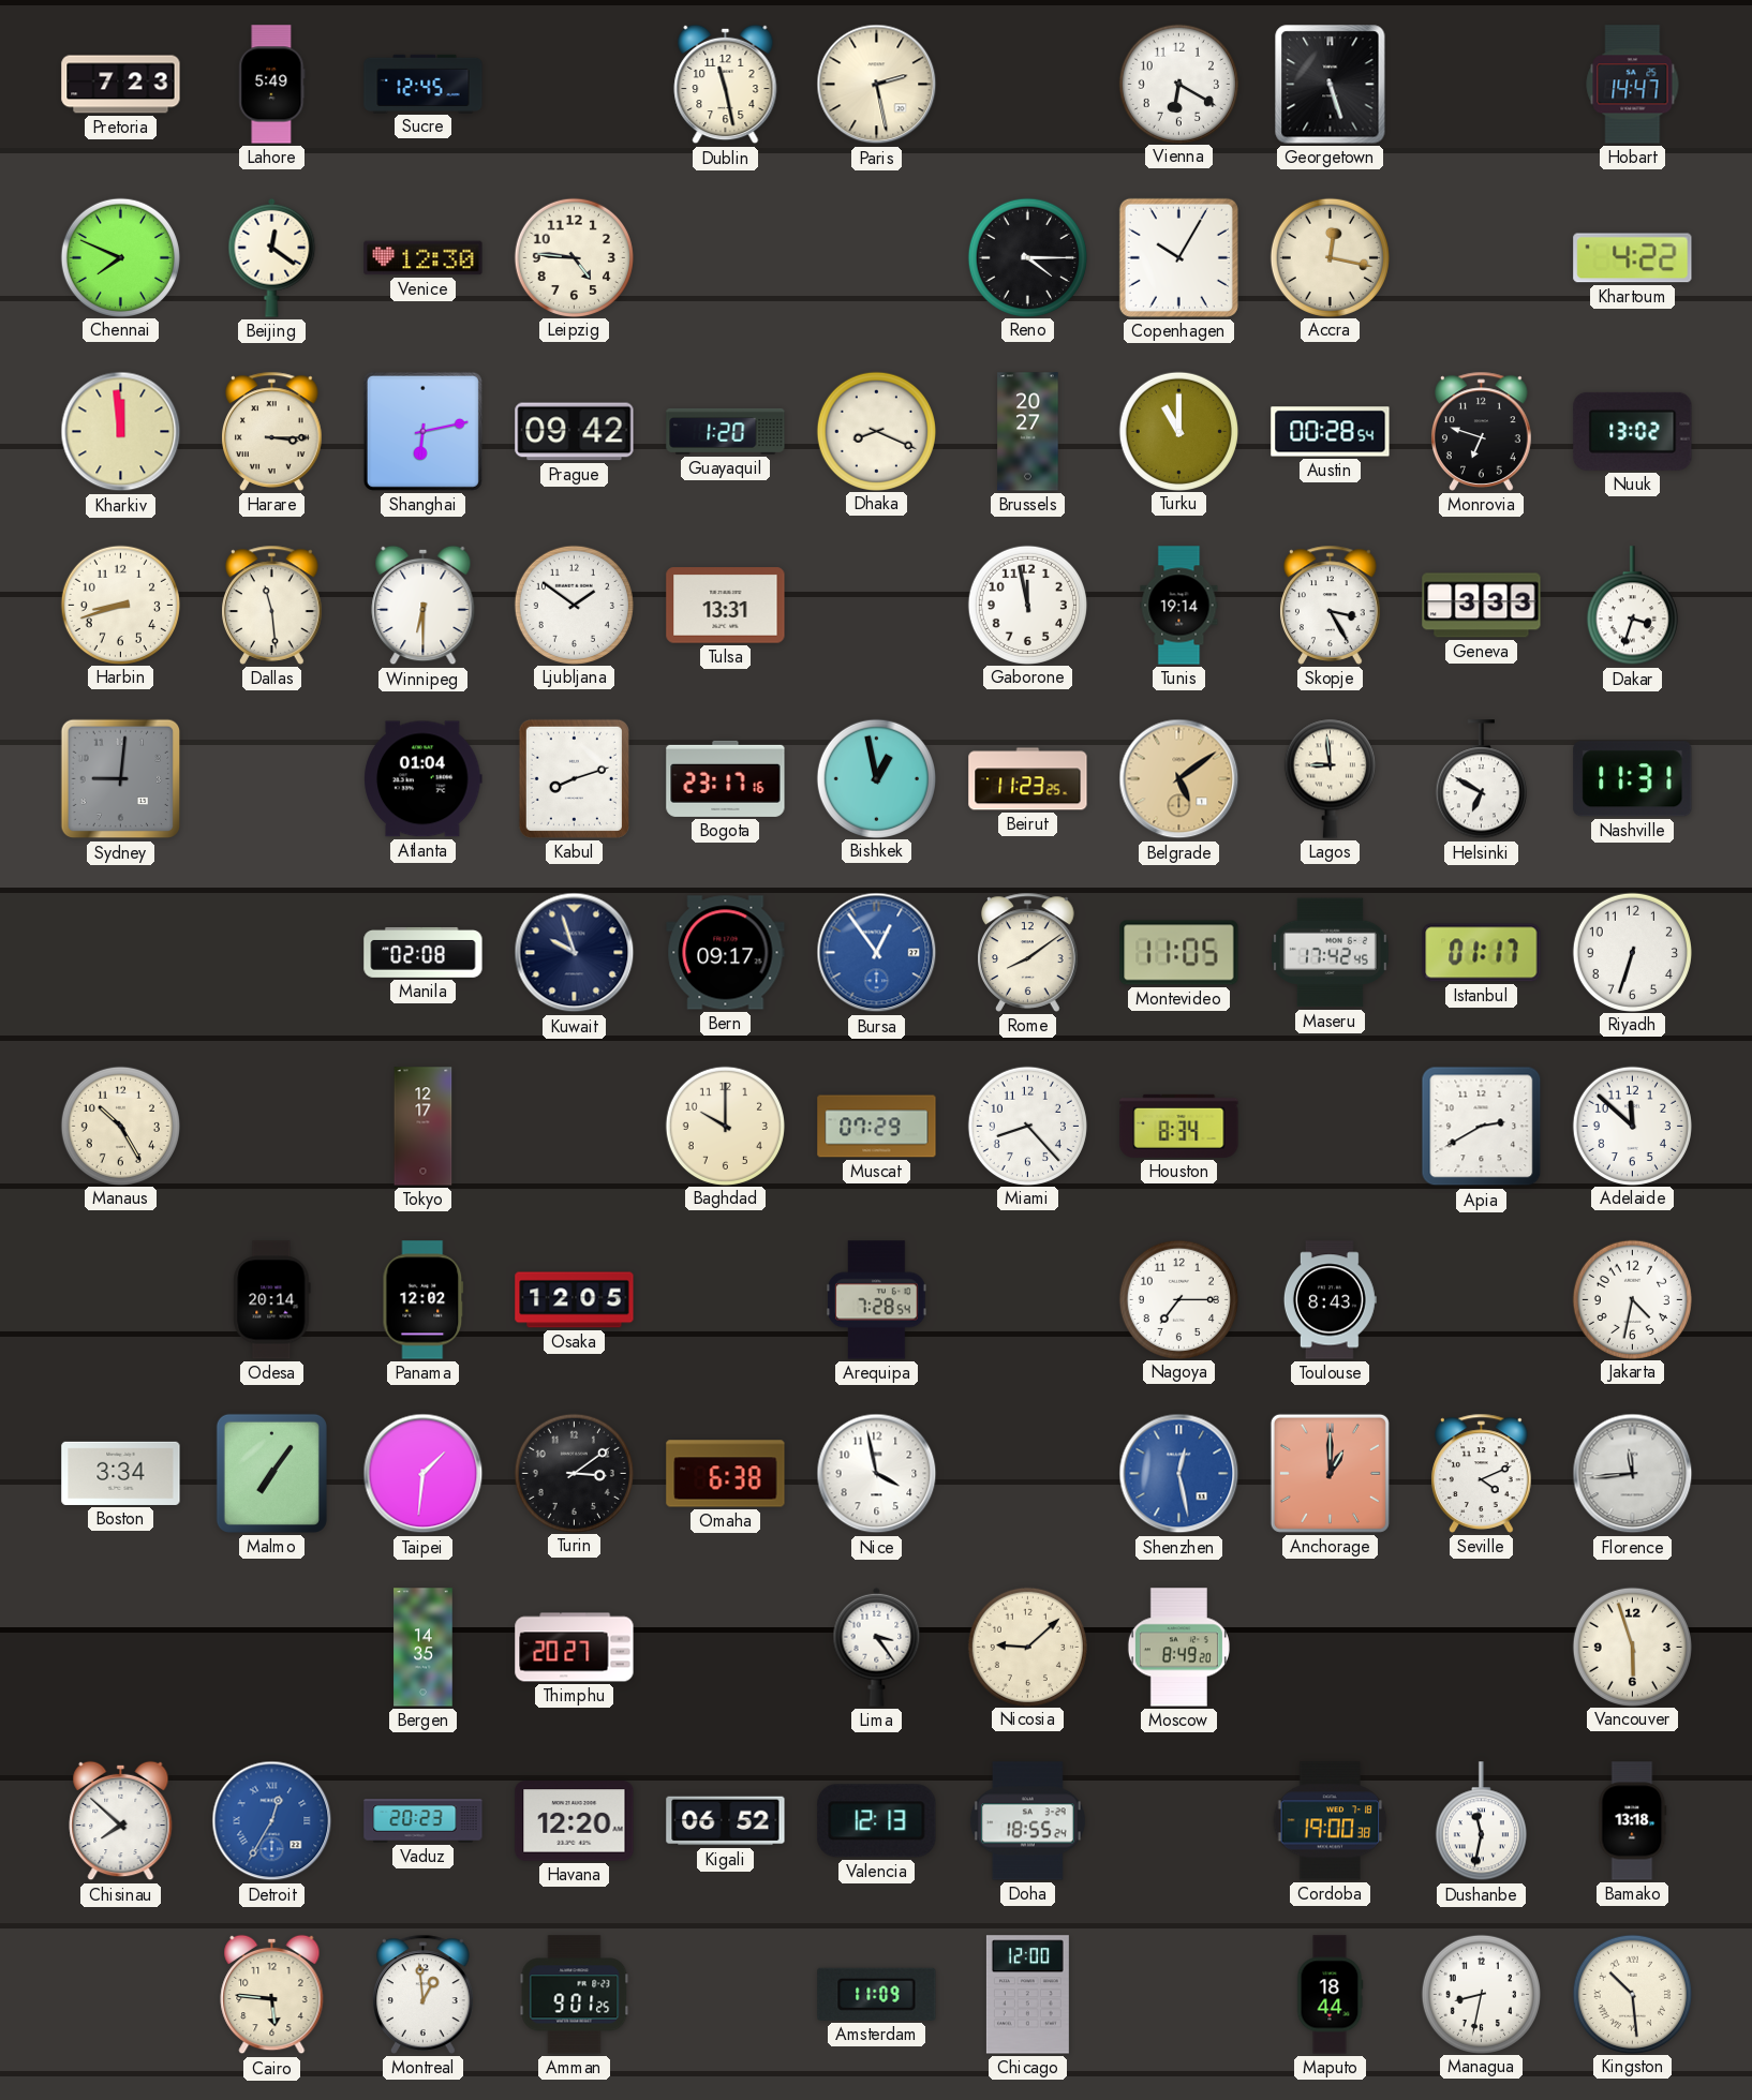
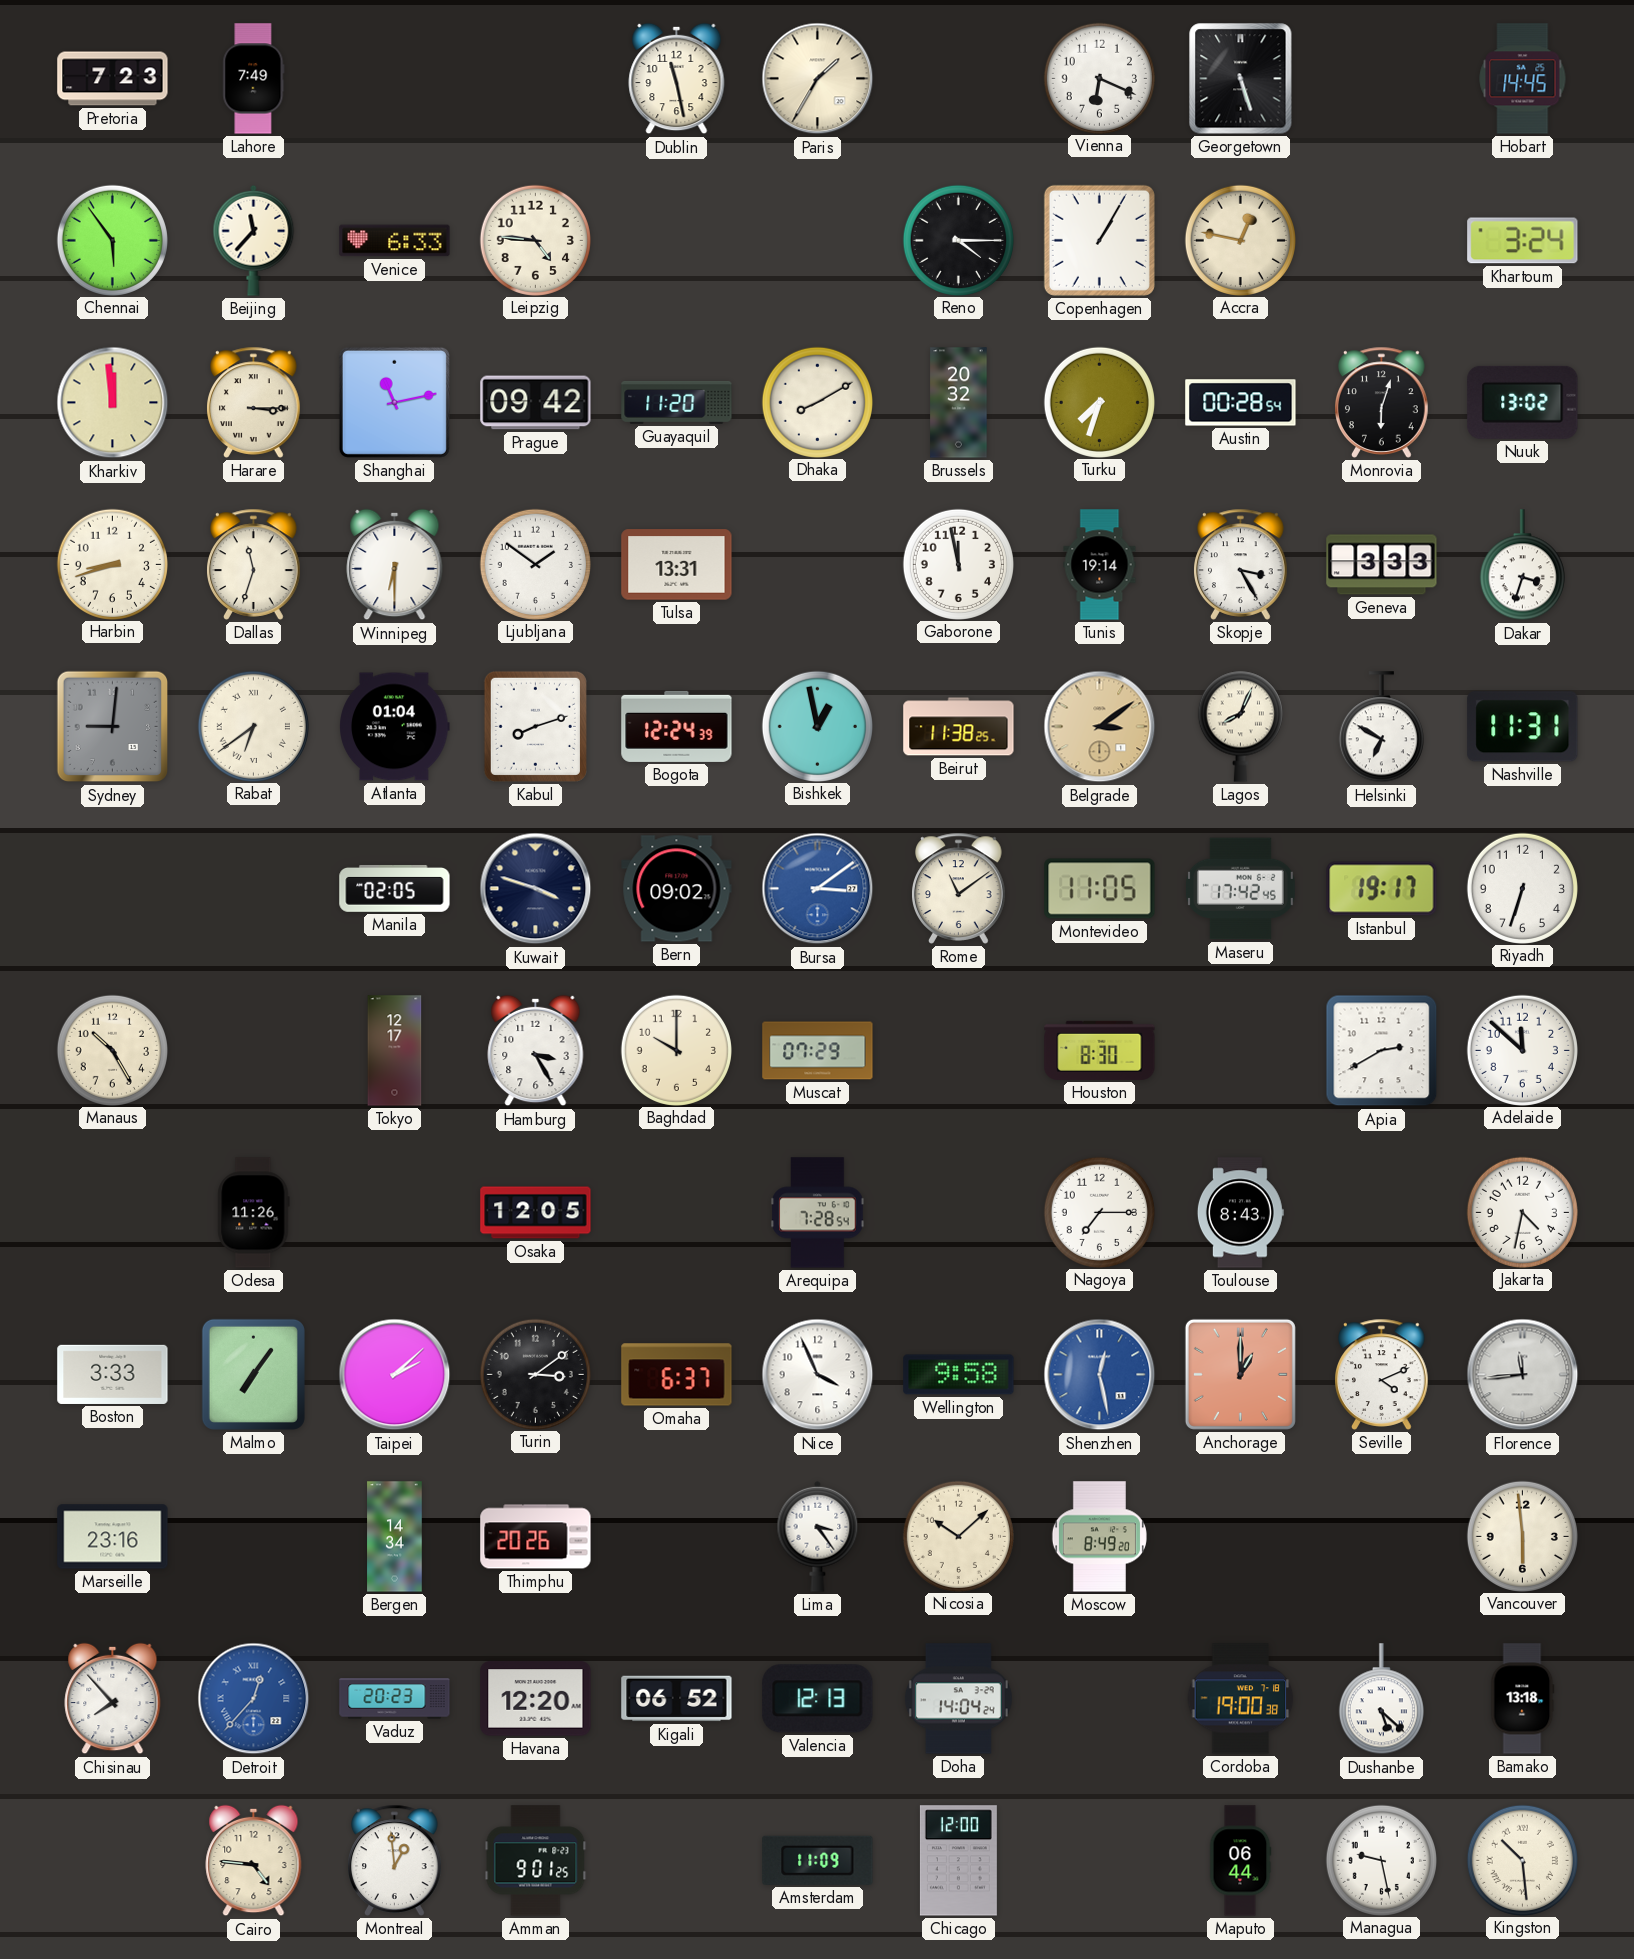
Lahore: 5:49 -> 7:49 (254, 79)
Sucre: 12:45 -> none (424, 84)
Paris: 2:28 -> 1:35 (818, 79)
Vienna: 6:20 -> 6:19 (1099, 78)
Hobart: 14:47 -> 14:45 (1523, 79)
Chennai: 7:49 -> 5:54 (112, 240)
Beijing: 12:21 -> 11:37 (254, 240)
Venice: 12:30 -> 6:33 (395, 241)
Copenhagen: 10:05 -> 1:05 (1099, 240)
Accra: 12:17 -> 12:47 (1240, 240)
Khartoum: 4:22 -> 3:24 (1523, 241)
Shanghai: 6:13 -> 11:13 (394, 402)
Guayaquil: 1:20 -> 11:20 (677, 402)
Dhaka: 8:19 -> 8:10 (817, 402)
Brussels: 20:27 -> 20:32 (959, 403)
Turku: 11:00 -> 7:33 (1099, 402)
Monrovia: 6:48 -> 6:03 (1382, 402)
Dallas: 11:29 -> 11:33 (254, 564)
Rabat: none -> 6:39 (253, 726)
Bogota: 23:17 -> 12:24 (677, 726)
Beirut: 11:23 -> 11:38 (959, 727)
Belgrade: 5:09 -> 3:09 (1100, 727)
Lagos: 8:59 -> 8:04 (1240, 726)
Manila: 02:08 -> 02:05 (395, 889)
Kuwait: 9:57 -> 3:48 (536, 889)
Bern: 09:17 -> 09:02 (677, 889)
Bursa: 12:54 -> 3:09 (818, 889)
Rome: 8:09 -> 11:09 (959, 888)
Istanbul: 01:17 -> 19:17 (1382, 889)
Hamburg: none -> 3:25 (536, 1051)
Miami: 8:23 -> none (1027, 1126)
Houston: 8:34 -> 8:30 (1100, 1050)
Odesa: 20:14 -> 11:26 (254, 1213)
Panama: 12:02 -> none (424, 1300)
Boston: 3:34 -> 3:33 (113, 1374)
Taipei: 1:31 -> 2:08 (395, 1375)
Omaha: 6:38 -> 6:37 (677, 1375)
Nice: 3:58 -> 3:56 (818, 1375)
Wellington: none -> 9:58 (959, 1375)
Marseille: none -> 23:16 (113, 1537)
Bergen: 14:35 -> 14:34 (395, 1537)
Thimphu: 20:27 -> 20:26 (536, 1537)
Nicosia: 9:08 -> 10:08 (958, 1536)
Vancouver: 5:57 -> 5:59 (1522, 1536)
Chisinau: 7:52 -> 7:53 (113, 1699)
Detroit: 12:35 -> 12:37 (254, 1699)
Doha: 18:55 -> 14:04 (958, 1699)
Dushanbe: 11:32 -> 5:22 (1381, 1699)
Cairo: 5:46 -> 4:46 (254, 1861)
Maputo: 18:44 -> 06:44 (1240, 1861)
Managua: 8:32 -> 9:28 (1381, 1860)
